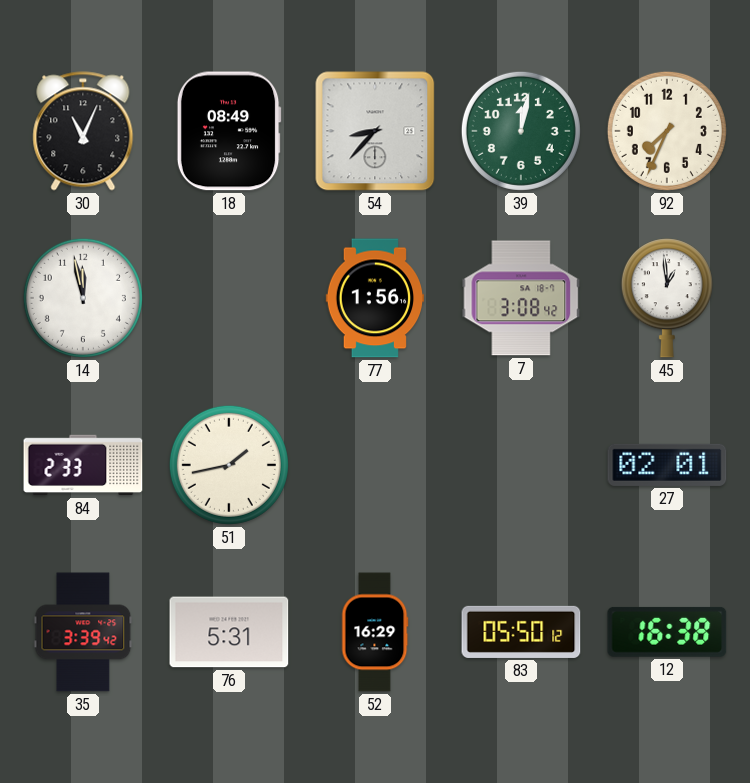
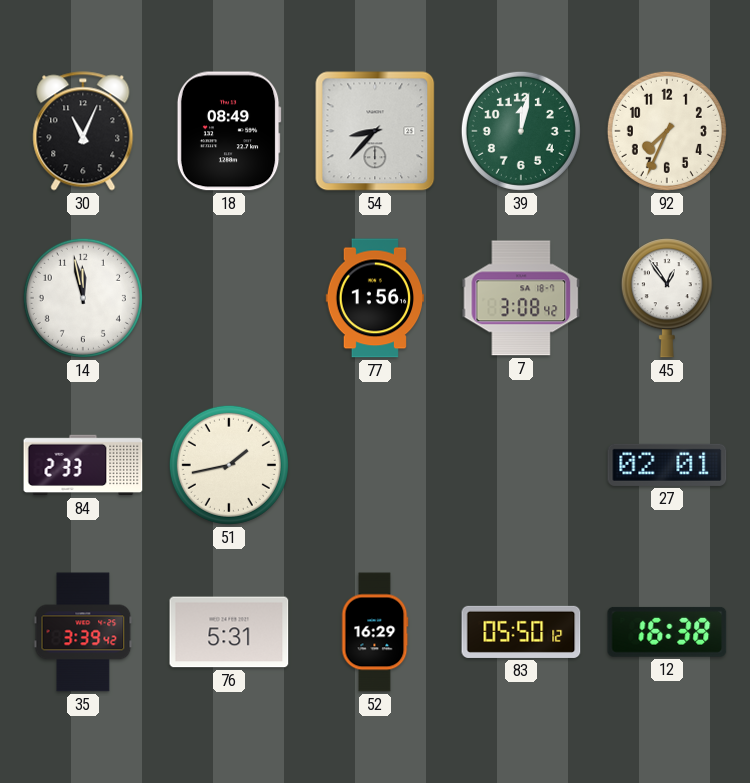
45: 12:59 -> 12:54 (667, 298)
